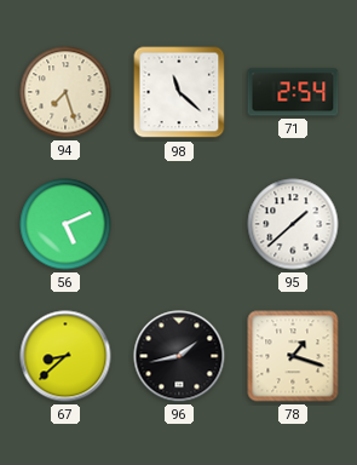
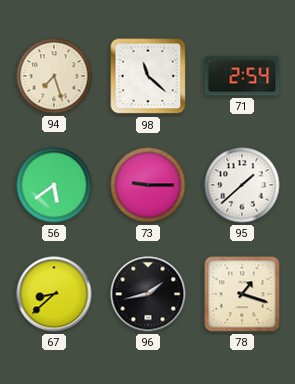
56: 5:11 -> 5:39 (54, 185)
73: none -> 9:15 (148, 185)
